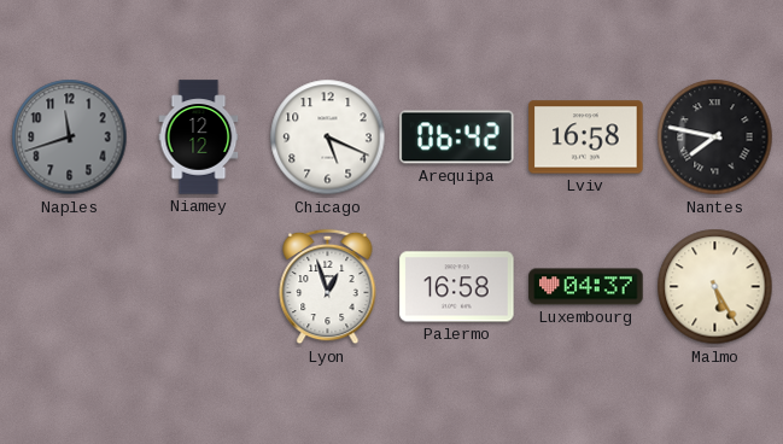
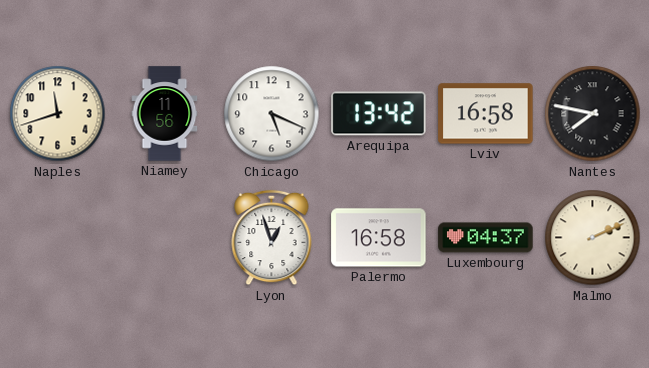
Naples dial: grey -> cream (58, 114)
Niamey: 12:12 -> 11:56 (165, 114)
Arequipa: 06:42 -> 13:42 (379, 114)
Malmo: 5:25 -> 2:11 (593, 238)
